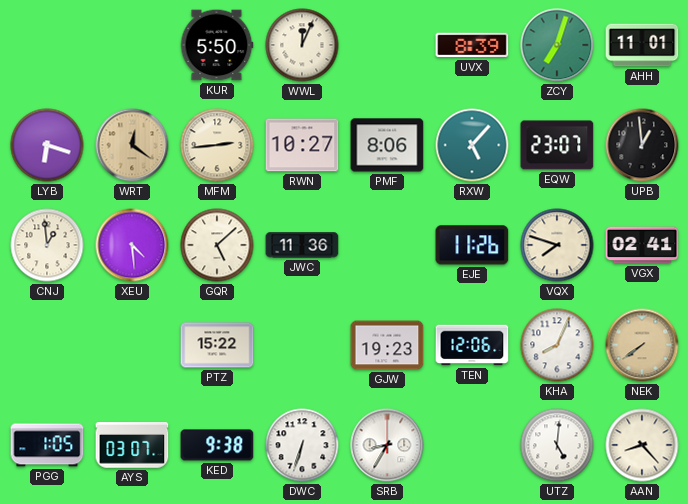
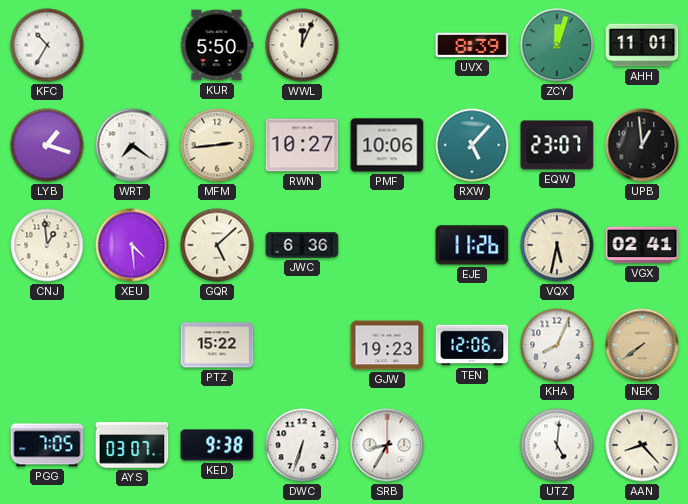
KFC: none -> 10:35 (47, 45)
ZCY: 7:03 -> 12:03 (557, 45)
LYB: 6:18 -> 1:18 (47, 145)
WRT: 12:21 -> 7:21 (132, 145)
WRT dial: champagne -> white (132, 145)
PMF: 8:06 -> 10:06 (387, 145)
JWC: 11:36 -> 6:36 (302, 245)
VQX: 7:48 -> 5:32 (557, 245)
PGG: 1:05 -> 7:05 (47, 445)
